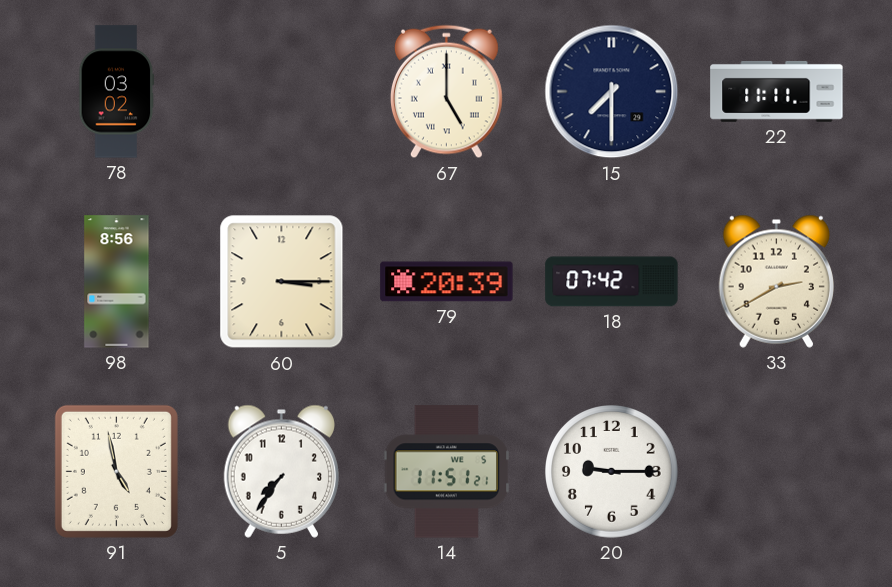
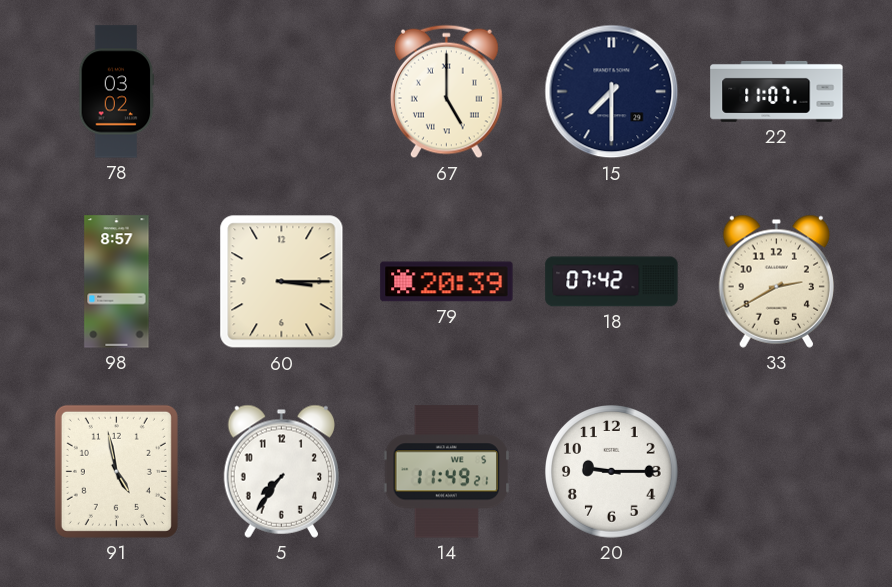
22: 11:11 -> 11:07 (777, 91)
98: 8:56 -> 8:57 (117, 282)
14: 11:51 -> 11:49 (447, 472)
